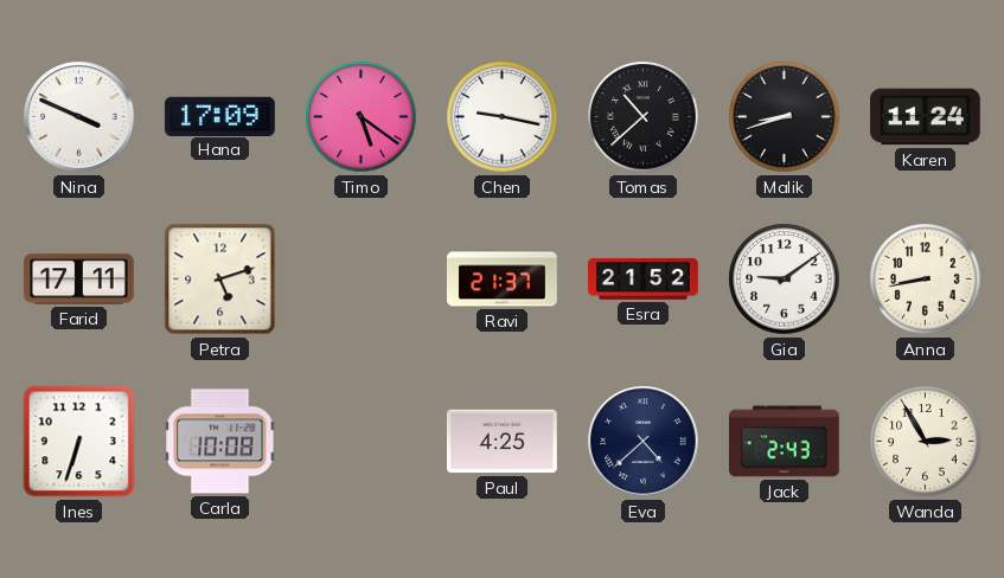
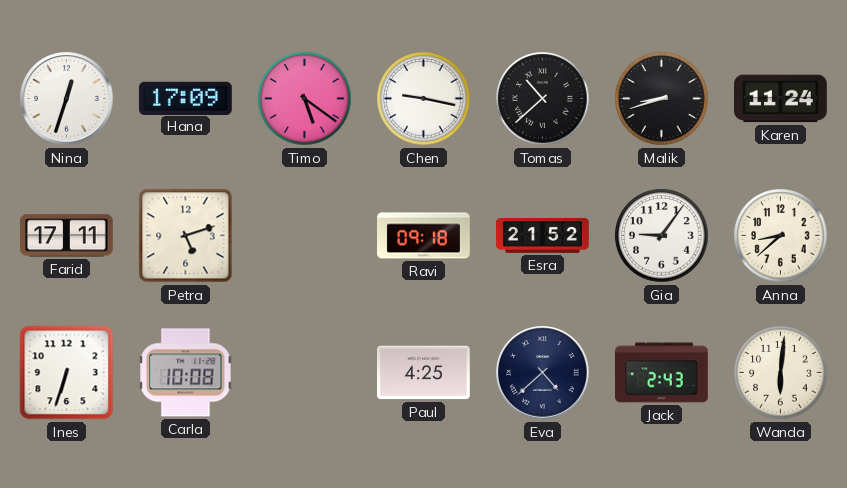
Nina: 3:49 -> 12:33 (67, 99)
Ravi: 21:37 -> 09:18 (424, 236)
Gia: 9:09 -> 9:06 (662, 236)
Anna: 8:43 -> 8:38 (781, 236)
Wanda: 2:55 -> 6:01 (781, 373)
